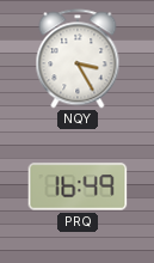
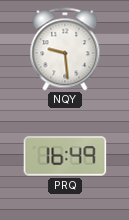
NQY: 3:25 -> 9:29 (65, 49)
